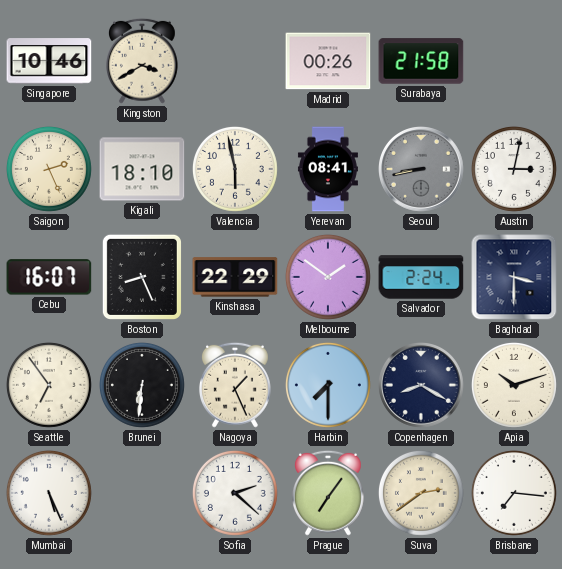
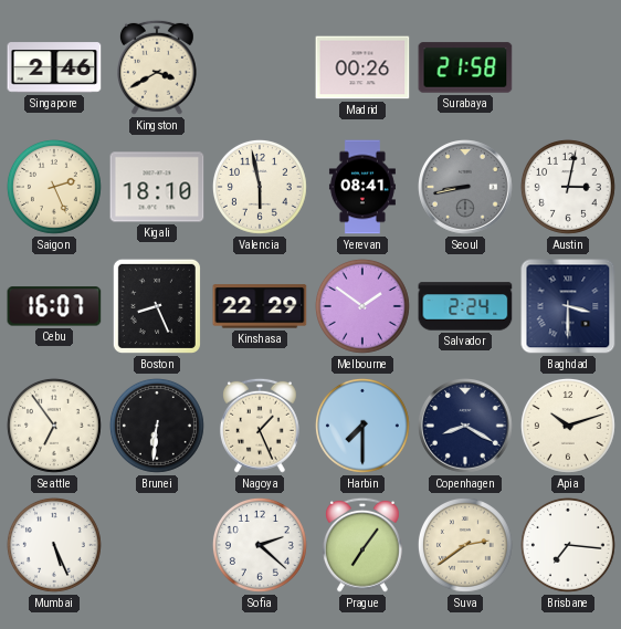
Singapore: 10:46 -> 2:46 (54, 67)
